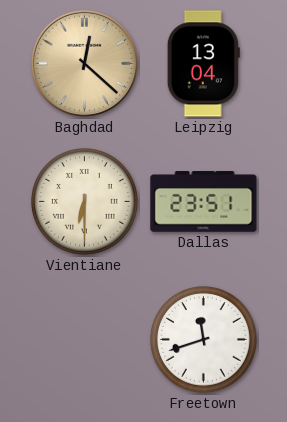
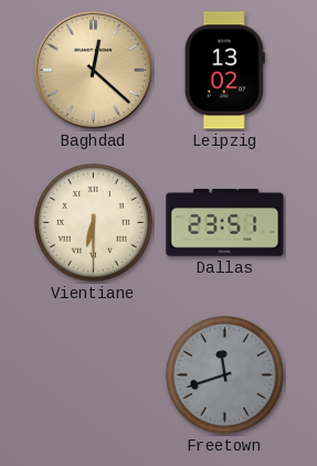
Leipzig: 13:04 -> 13:02 (224, 71)
Freetown dial: white -> grey (225, 375)
